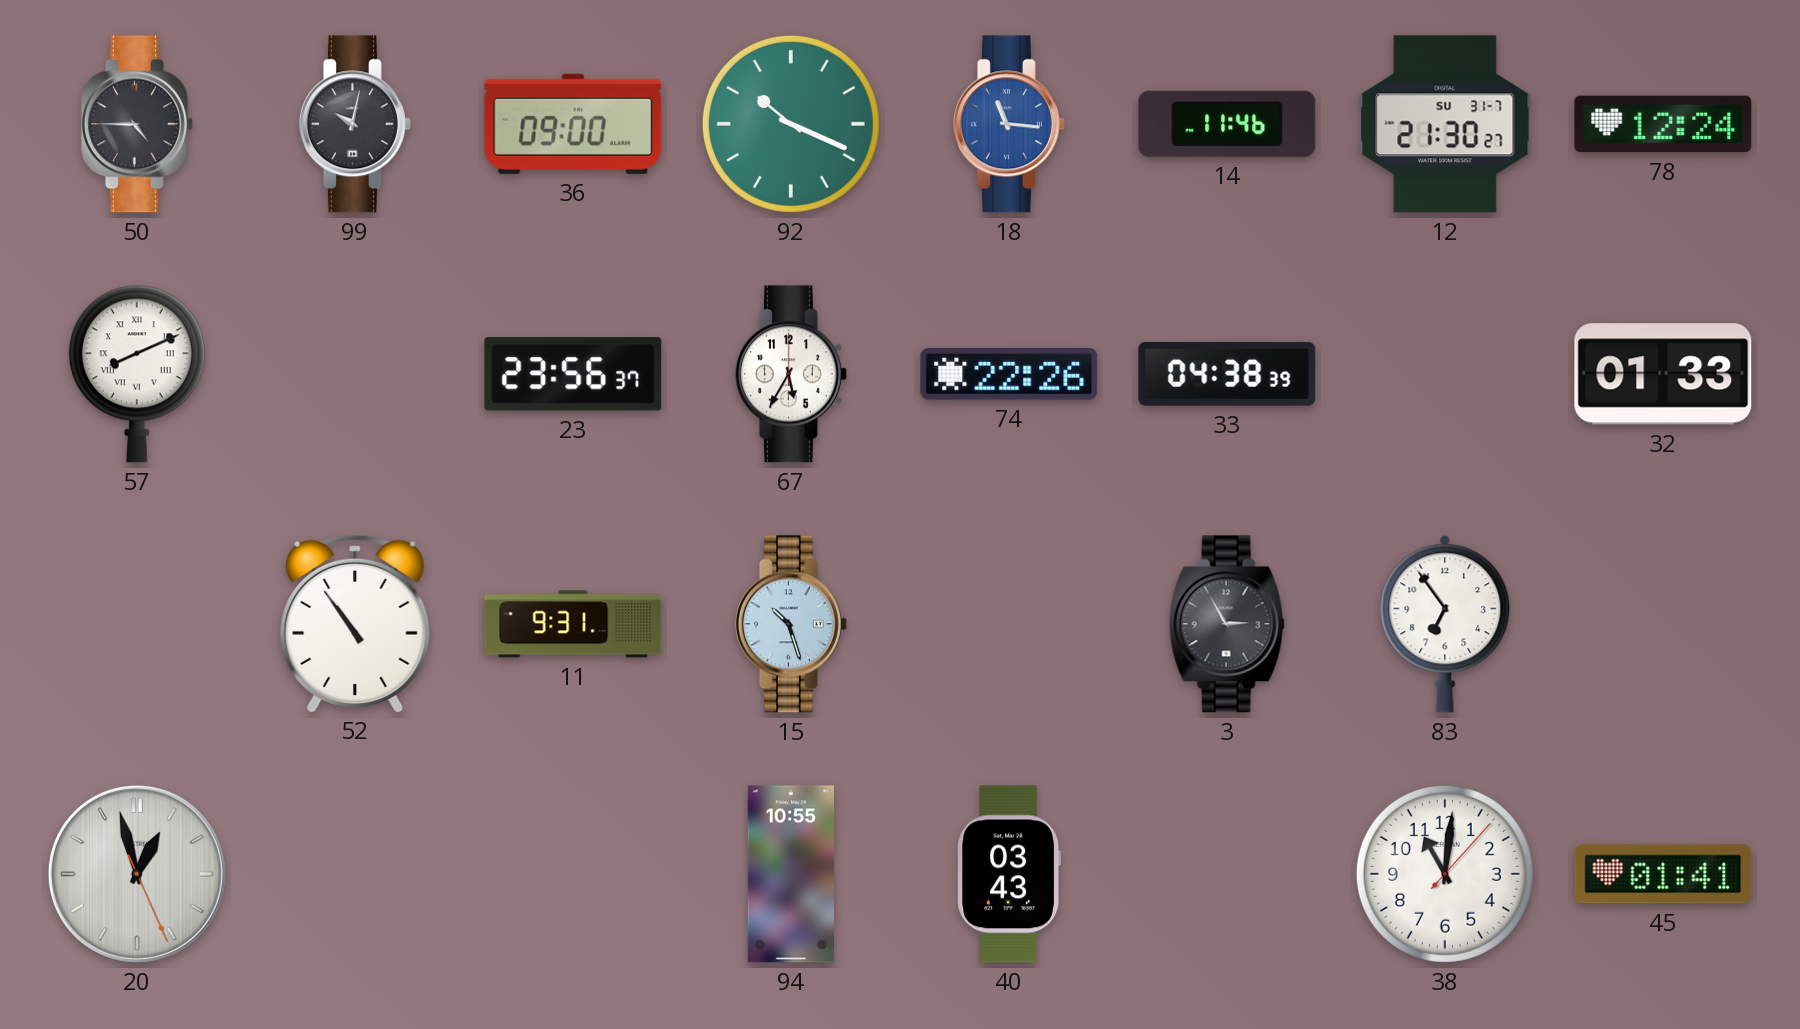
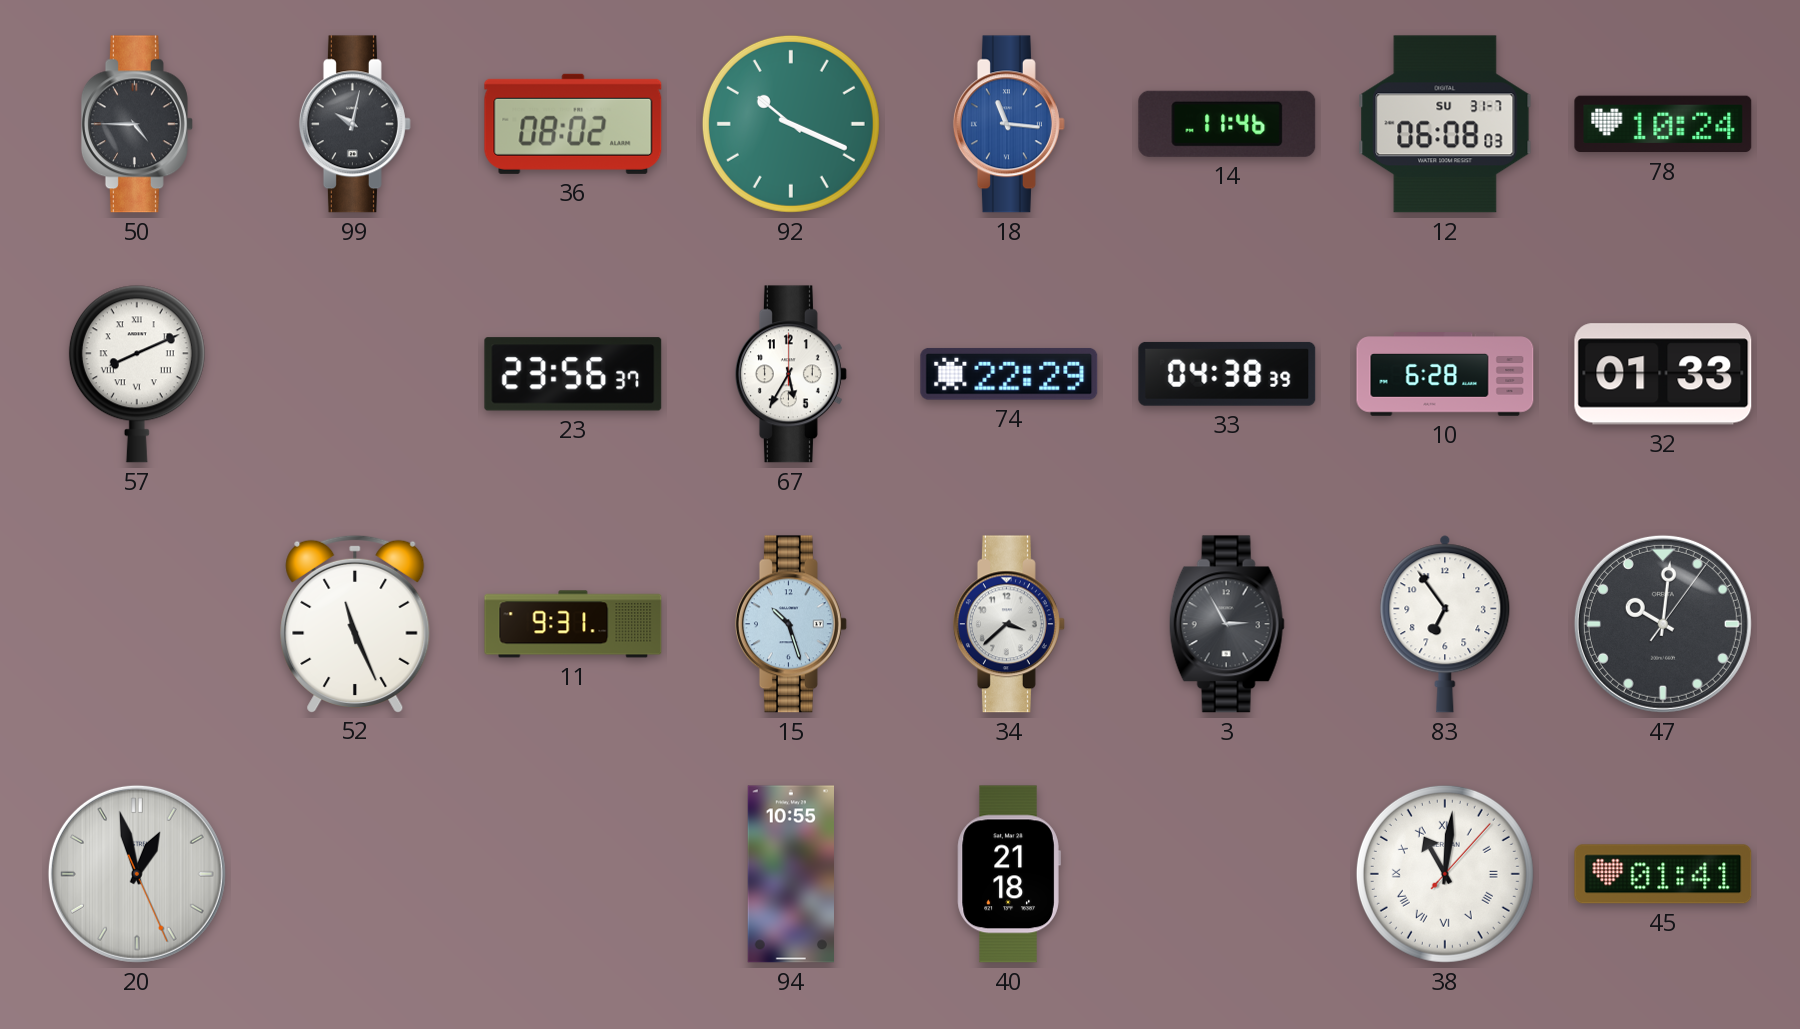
36: 09:00 -> 08:02 (573, 124)
12: 21:30 -> 06:08 (1445, 124)
78: 12:24 -> 10:24 (1663, 124)
74: 22:26 -> 22:29 (1009, 374)
10: none -> 6:28 (1445, 374)
52: 10:54 -> 11:26 (355, 623)
34: none -> 3:38 (1009, 624)
47: none -> 10:01 (1663, 624)
40: 03:43 -> 21:18 (1009, 874)
38 numerals: Arabic -> Roman (1445, 874)
